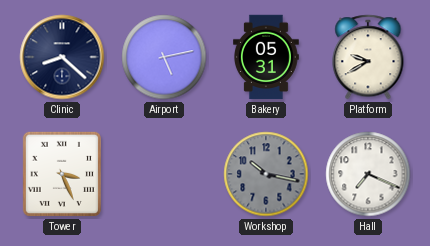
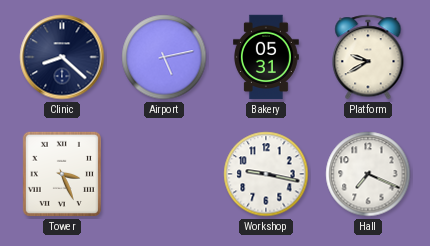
Workshop: 10:17 -> 9:17 (266, 174)
Workshop dial: grey -> white (266, 174)
